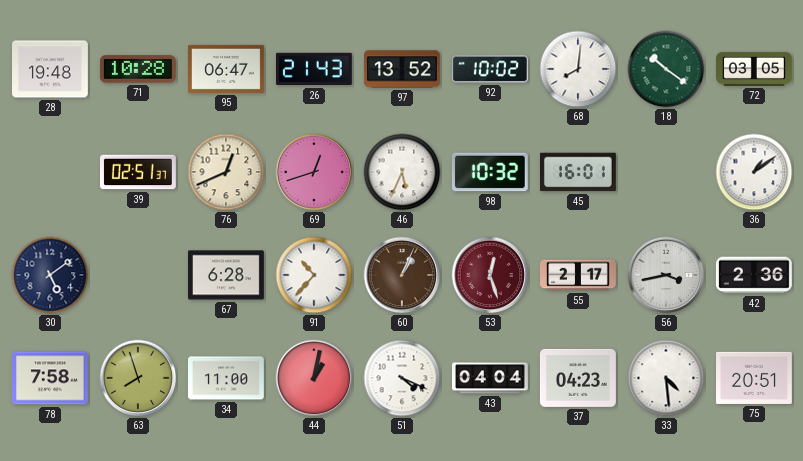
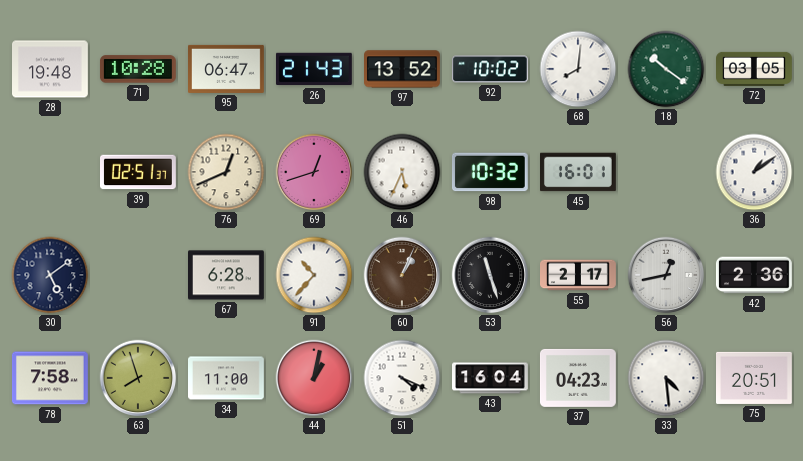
53: 12:27 -> 11:27 (490, 275)
53 dial: burgundy -> black (490, 275)
56: 3:43 -> 12:43 (666, 275)
43: 04:04 -> 16:04 (491, 378)
